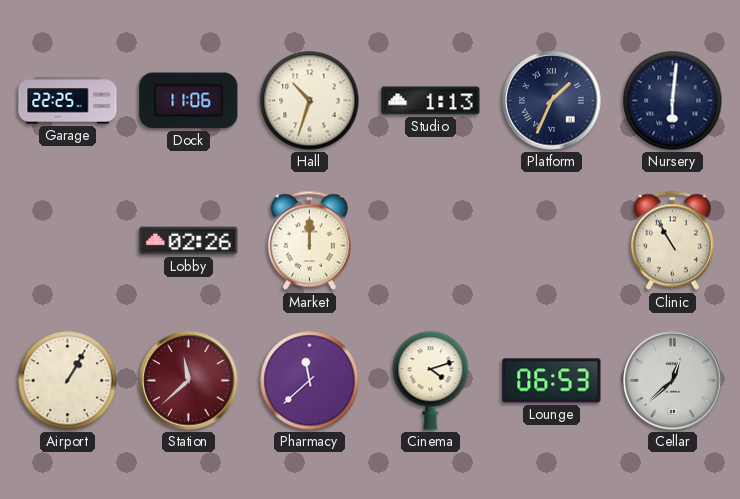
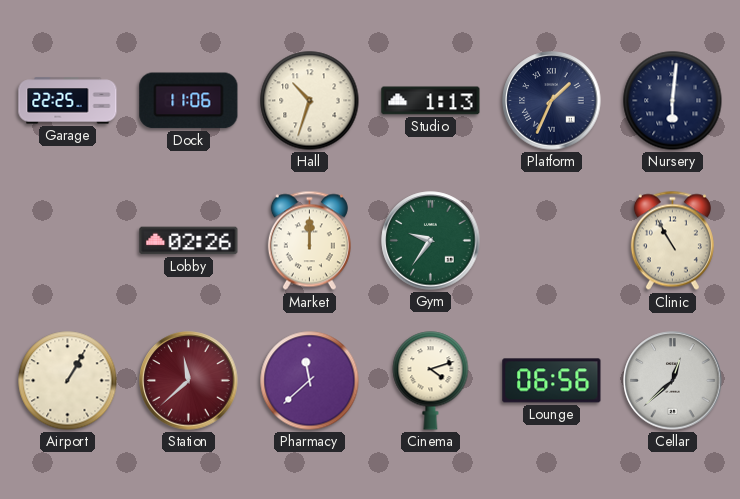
Gym: none -> 9:36 (431, 241)
Lounge: 06:53 -> 06:56 (552, 381)
